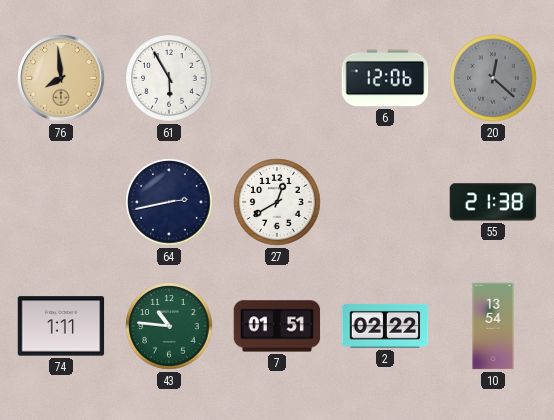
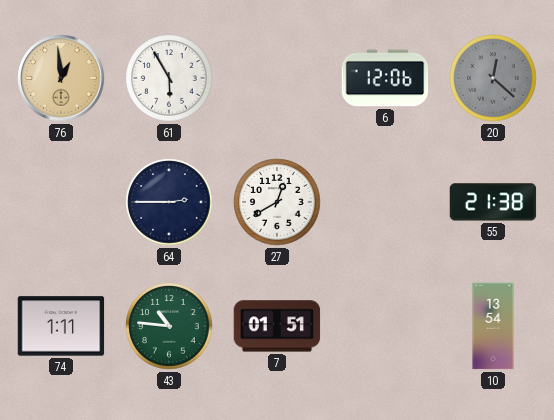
76: 7:59 -> 12:59 (61, 78)
64: 2:43 -> 2:45 (169, 202)
2: 02:22 -> none (385, 326)
